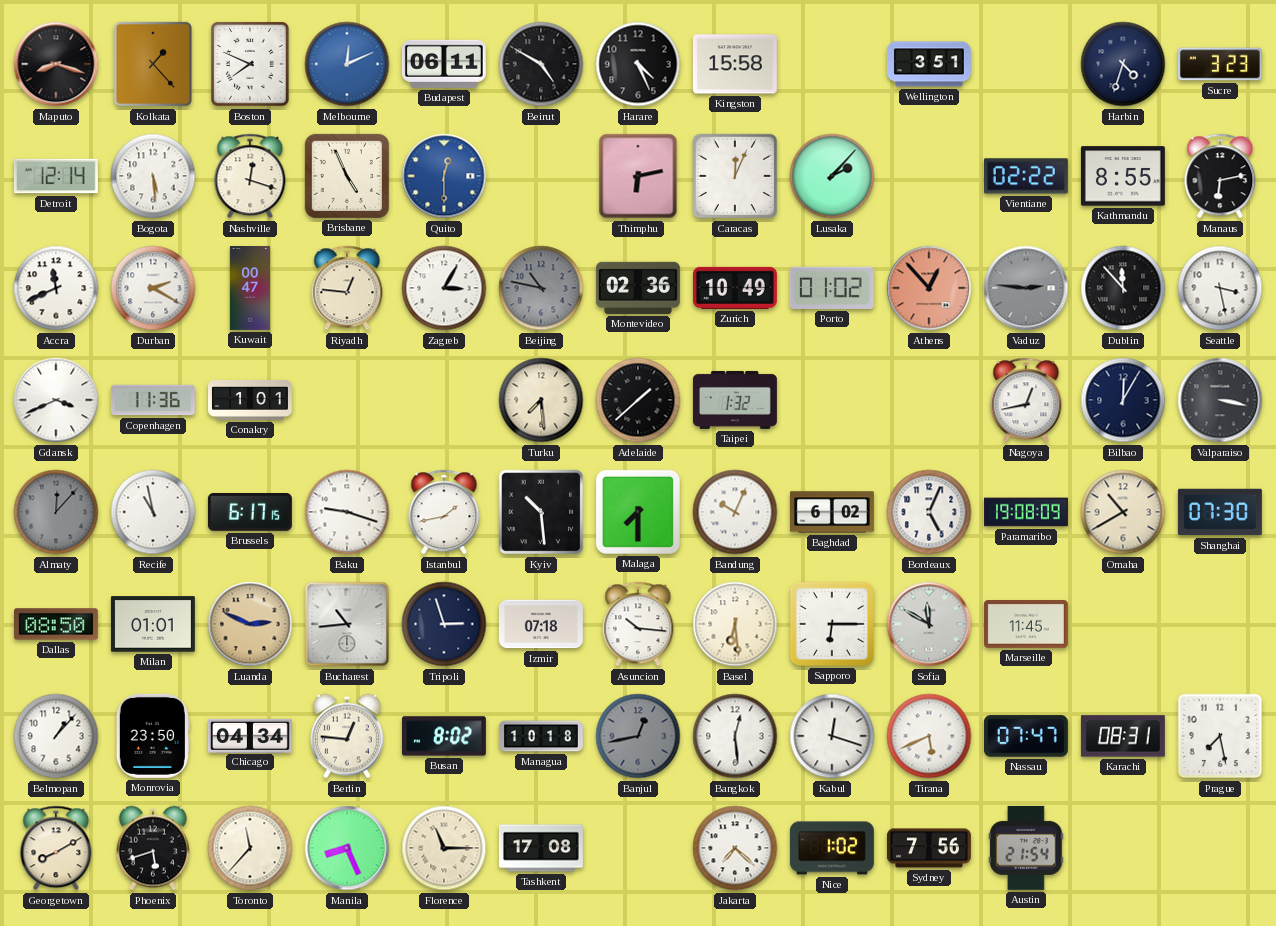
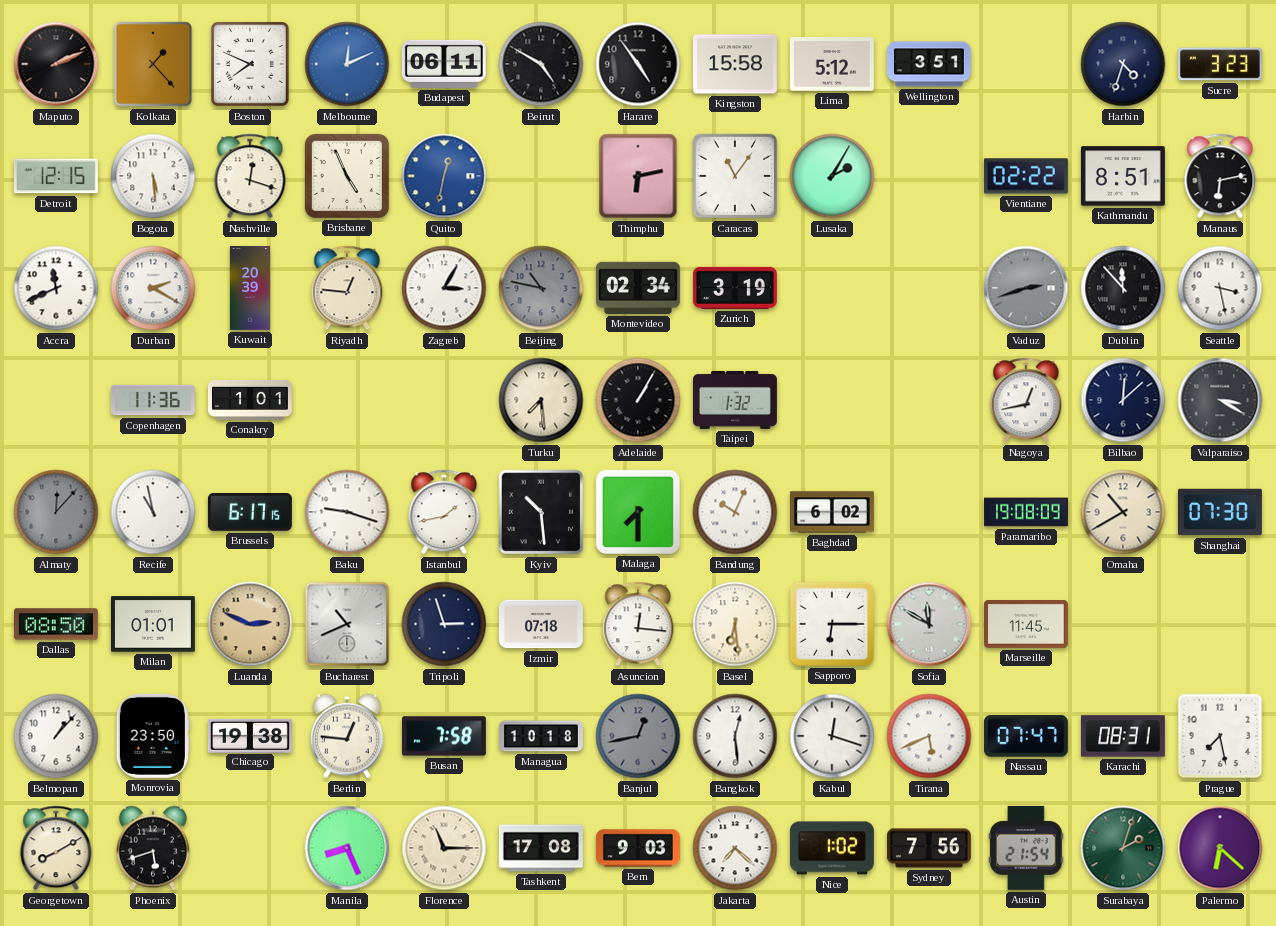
Maputo: 8:18 -> 2:11 (56, 64)
Harare: 4:26 -> 4:54 (638, 64)
Lima: none -> 5:12 (832, 65)
Detroit: 12:14 -> 12:15 (56, 176)
Quito: 12:30 -> 12:32 (444, 176)
Caracas: 12:04 -> 11:06 (735, 176)
Lusaka: 2:07 -> 2:05 (832, 176)
Kathmandu: 8:55 -> 8:51 (1123, 176)
Kuwait: 00:47 -> 20:39 (249, 289)
Montevideo: 02:36 -> 02:34 (638, 288)
Zurich: 10:49 -> 3:19 (735, 288)
Porto: 01:02 -> none (832, 288)
Athens: 12:53 -> none (929, 288)
Vaduz: 2:46 -> 2:42 (1026, 288)
Gdansk: 3:41 -> none (56, 400)
Adelaide: 1:38 -> 1:05 (638, 400)
Bilbao: 12:05 -> 12:08 (1123, 400)
Valparaiso: 3:17 -> 3:20 (1220, 400)
Bordeaux: 5:04 -> none (929, 512)
Bucharest: 10:44 -> 10:41 (347, 624)
Asuncion: 10:16 -> 12:16 (638, 624)
Chicago: 04:34 -> 19:38 (250, 735)
Busan: 8:02 -> 7:58 (444, 736)
Toronto: 11:37 -> none (250, 848)
Bern: none -> 9:03 (638, 848)
Surabaya: none -> 2:03 (1123, 848)
Palermo: none -> 6:22 (1220, 848)
